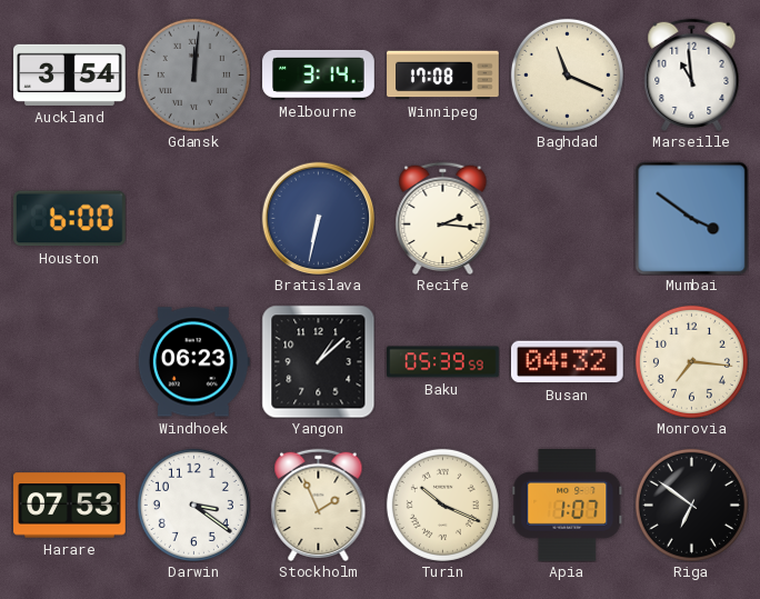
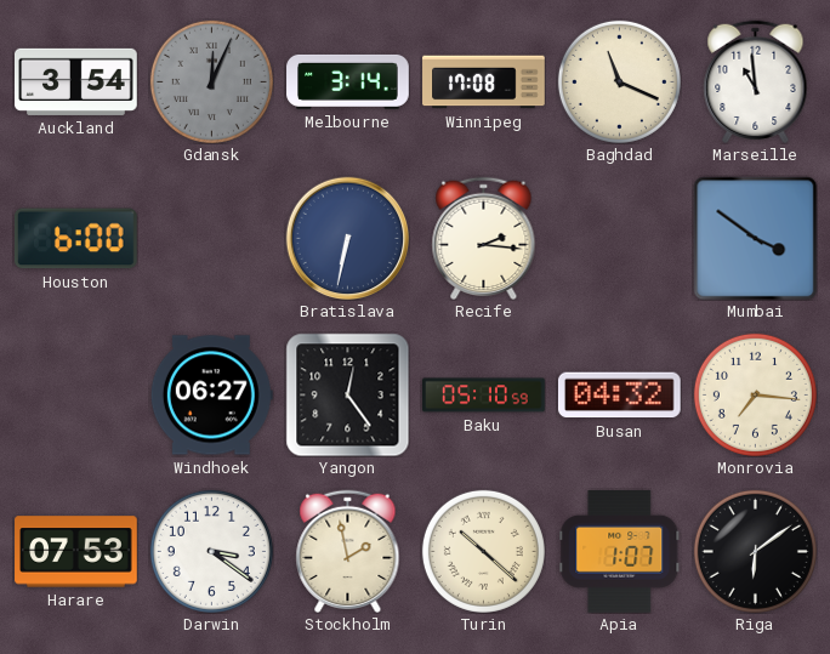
Gdansk: 12:01 -> 12:04 (211, 81)
Windhoek: 06:23 -> 06:27 (211, 396)
Yangon: 1:08 -> 12:24 (347, 394)
Baku: 05:39 -> 05:10 (484, 396)
Stockholm: 1:56 -> 1:58 (348, 551)
Turin: 10:19 -> 10:22 (483, 551)
Riga: 6:51 -> 6:09 (755, 551)
